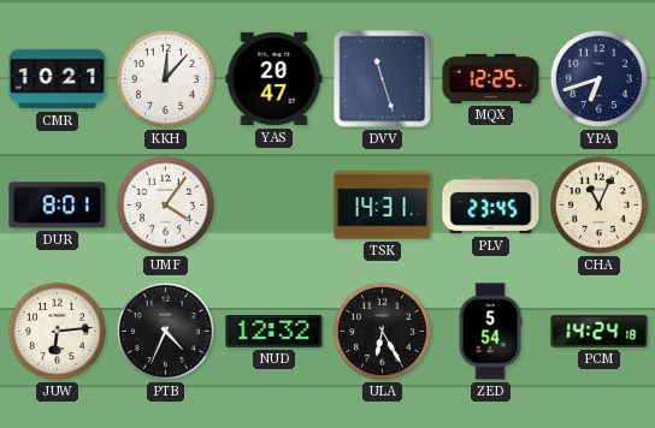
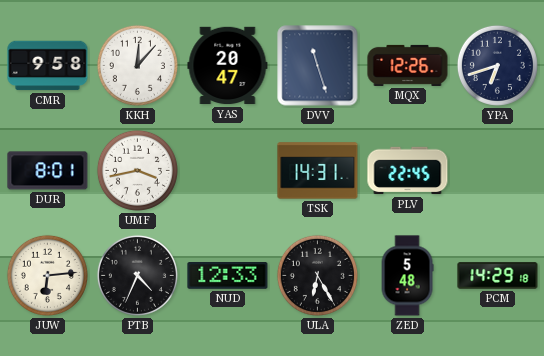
CMR: 10:21 -> 9:58 (48, 66)
MQX: 12:25 -> 12:26 (408, 65)
UMF: 4:06 -> 3:43 (137, 170)
PLV: 23:45 -> 22:45 (408, 171)
CHA: 11:04 -> none (598, 204)
NUD: 12:32 -> 12:33 (228, 276)
ZED: 5:54 -> 5:48 (407, 276)
PCM: 14:24 -> 14:29 (498, 276)
